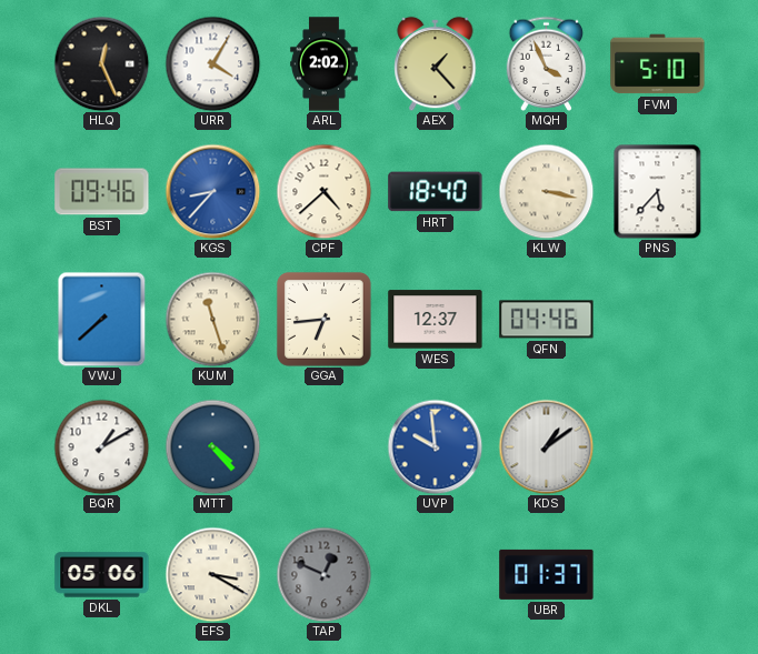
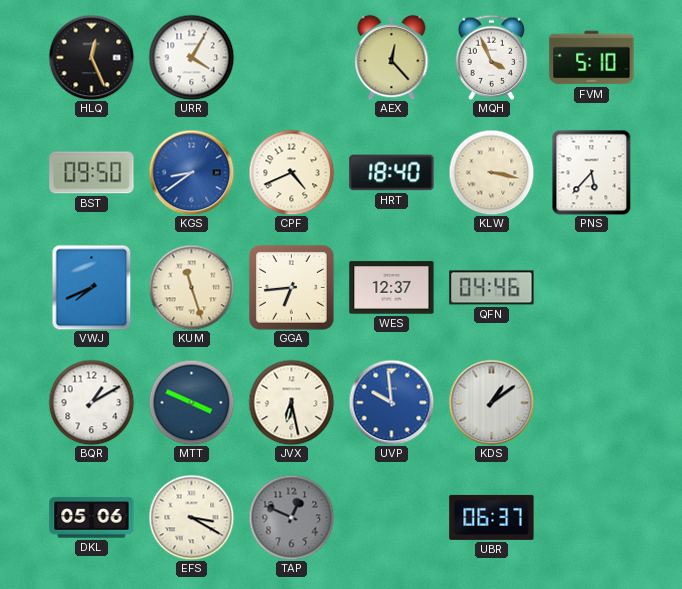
ARL: 2:02 -> none (325, 64)
AEX: 1:23 -> 12:23 (392, 57)
BST: 09:46 -> 09:50 (92, 173)
KGS: 8:37 -> 8:39 (191, 172)
CPF: 4:38 -> 4:41 (291, 172)
VWJ: 7:38 -> 7:41 (92, 287)
MTT: 4:23 -> 3:49 (191, 402)
JVX: none -> 6:28 (291, 402)
UBR: 01:37 -> 06:37 (492, 517)
